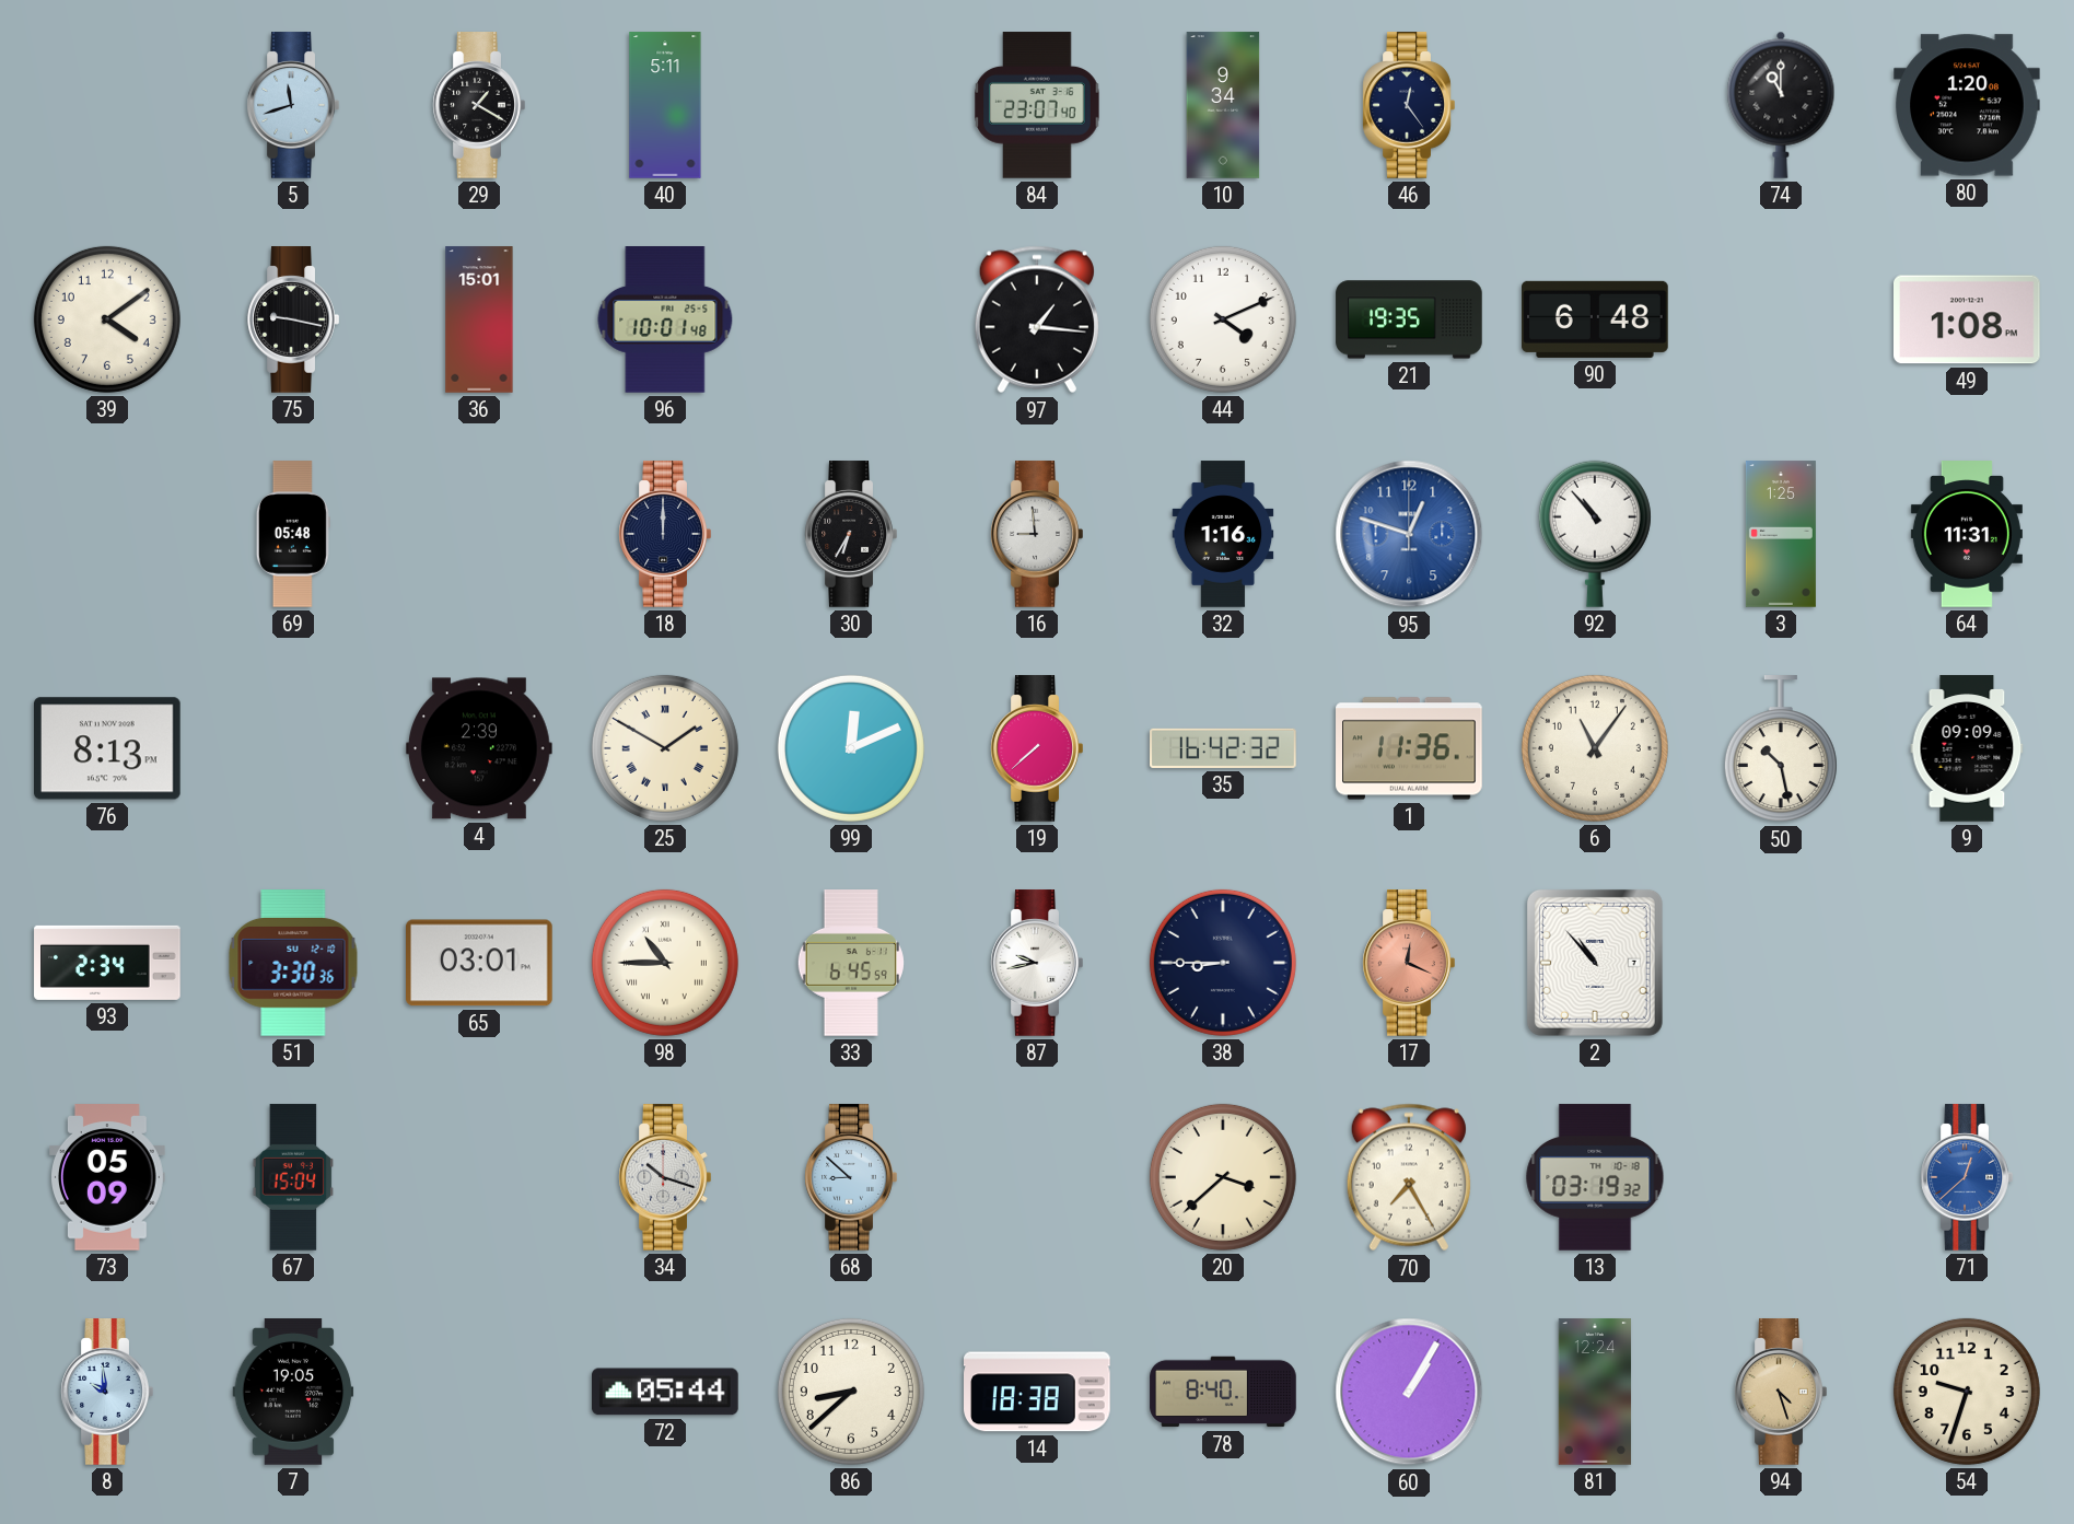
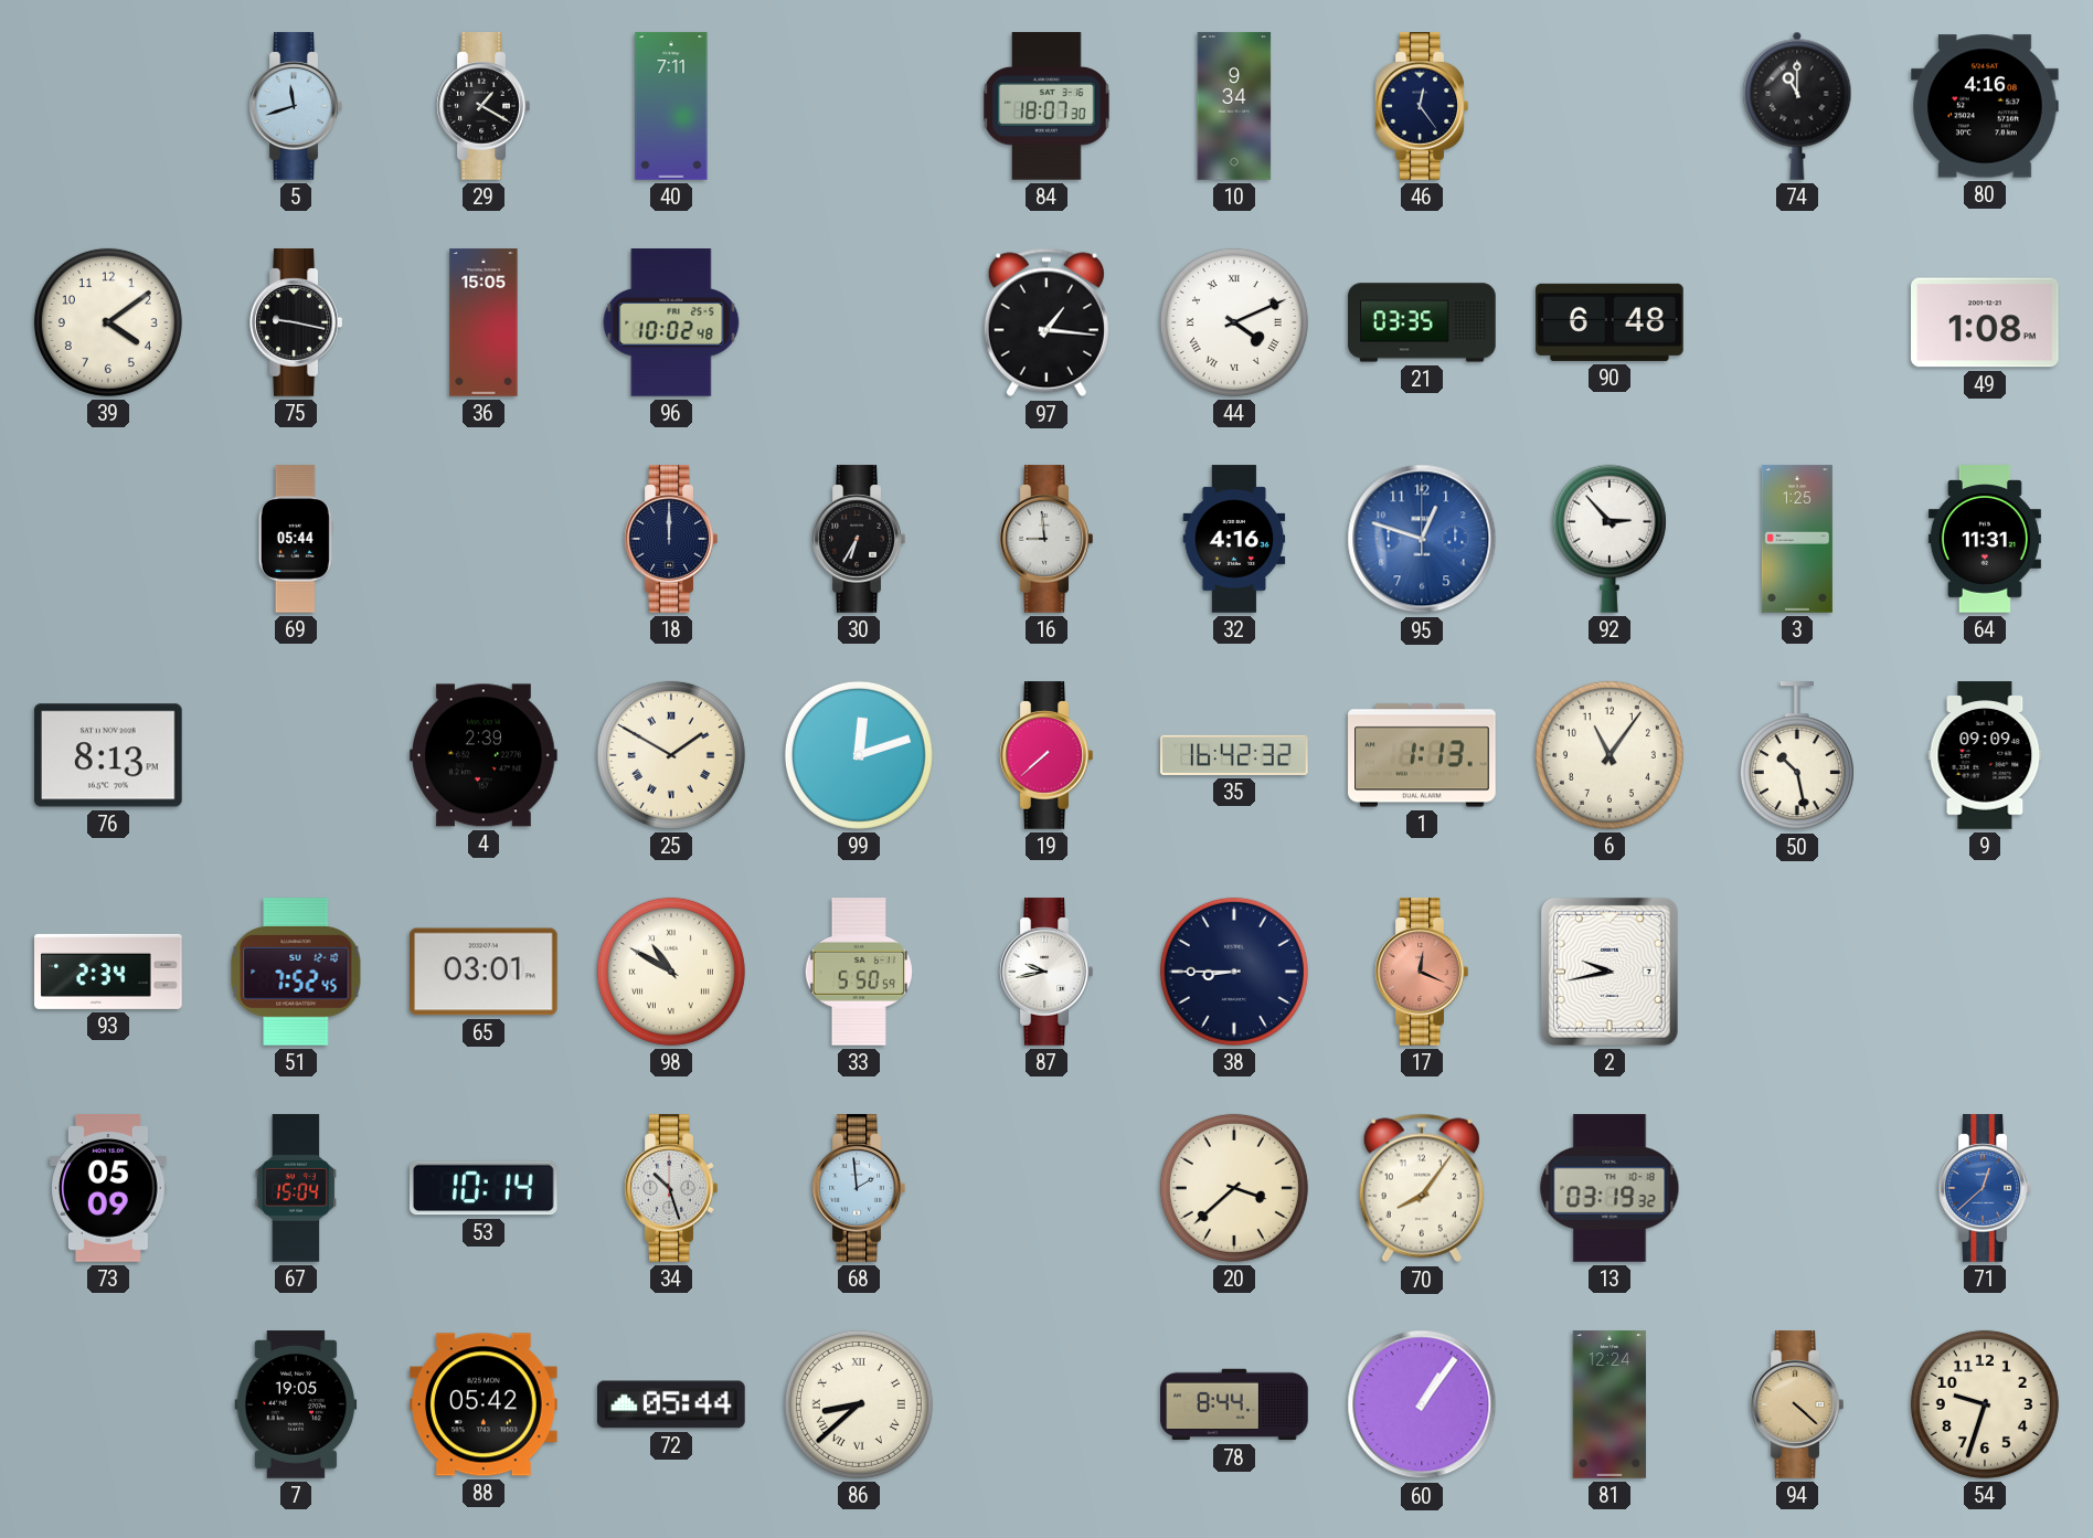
40: 5:11 -> 7:11 (671, 106)
84: 23:07 -> 18:07 (1046, 106)
80: 1:20 -> 4:16 (1985, 106)
36: 15:01 -> 15:05 (484, 322)
96: 10:01 -> 10:02 (671, 322)
44 numerals: Arabic -> Roman (1234, 322)
21: 19:35 -> 03:35 (1422, 322)
69: 05:48 -> 05:44 (296, 539)
32: 1:16 -> 4:16 (1234, 539)
92: 10:53 -> 2:53 (1609, 539)
99: 12:11 -> 12:12 (859, 755)
1: 11:36 -> 1:13 (1422, 755)
51: 3:30 -> 7:52 (296, 972)
98: 10:45 -> 10:50 (671, 972)
33: 6:45 -> 5:50 (859, 972)
2: 10:53 -> 9:43 (1609, 972)
53: none -> 10:14 (485, 1188)
34: 10:18 -> 10:27 (671, 1188)
68: 8:52 -> 1:59 (859, 1188)
70: 7:25 -> 8:06 (1422, 1188)
8: 9:59 -> none (107, 1392)
88: none -> 05:42 (484, 1404)
86 numerals: Arabic -> Roman (859, 1404)
14: 18:38 -> none (1038, 1392)
78: 8:40 -> 8:44 (1234, 1404)
60: 1:05 -> 1:06 (1422, 1404)
94: 4:27 -> 4:22 (1797, 1404)
